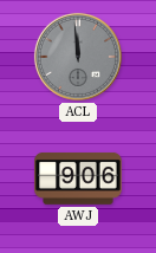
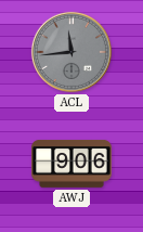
ACL: 11:59 -> 11:44 (71, 52)
